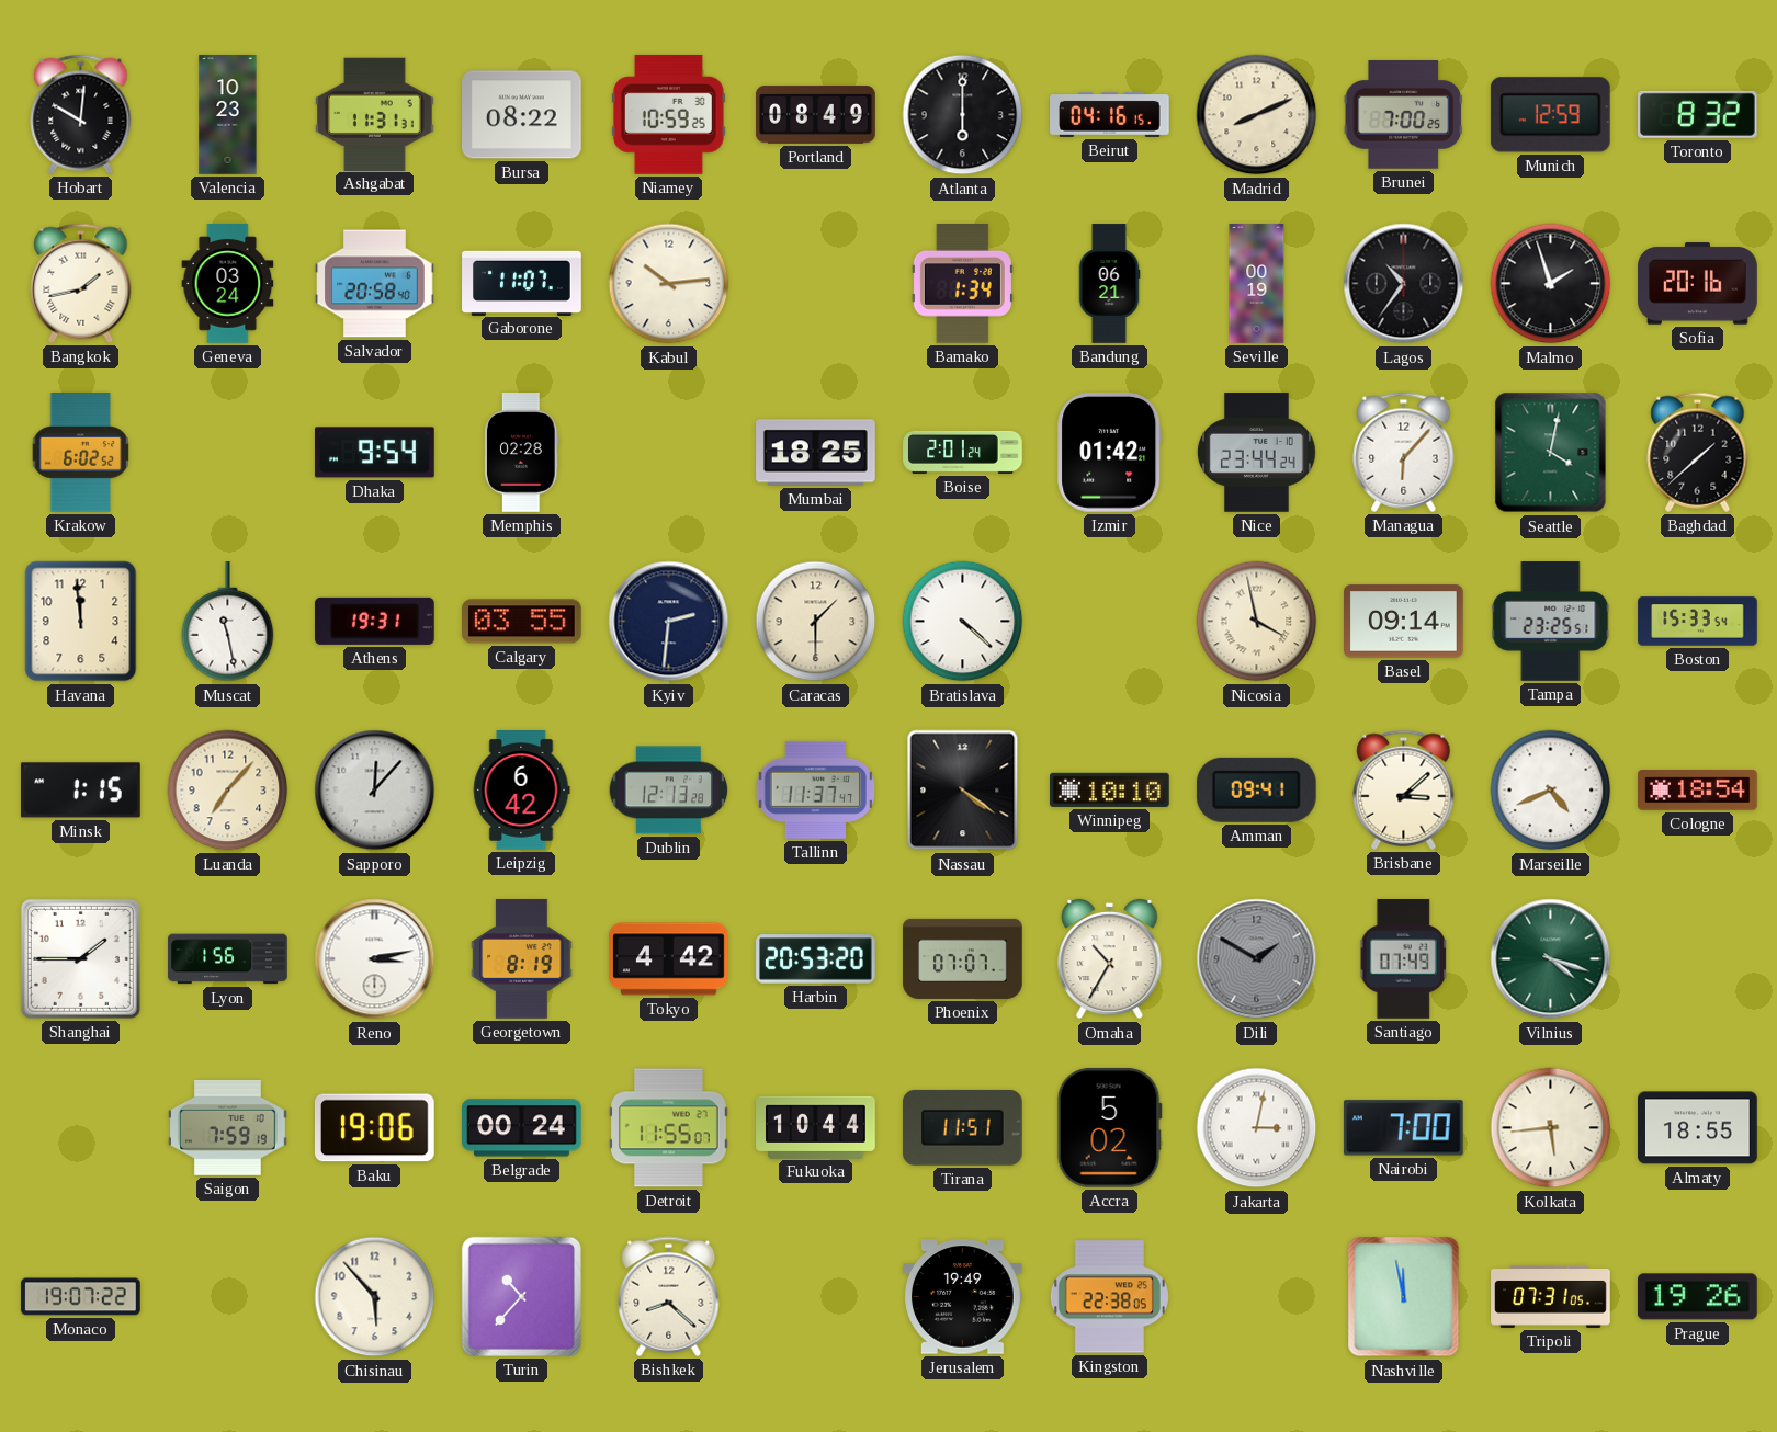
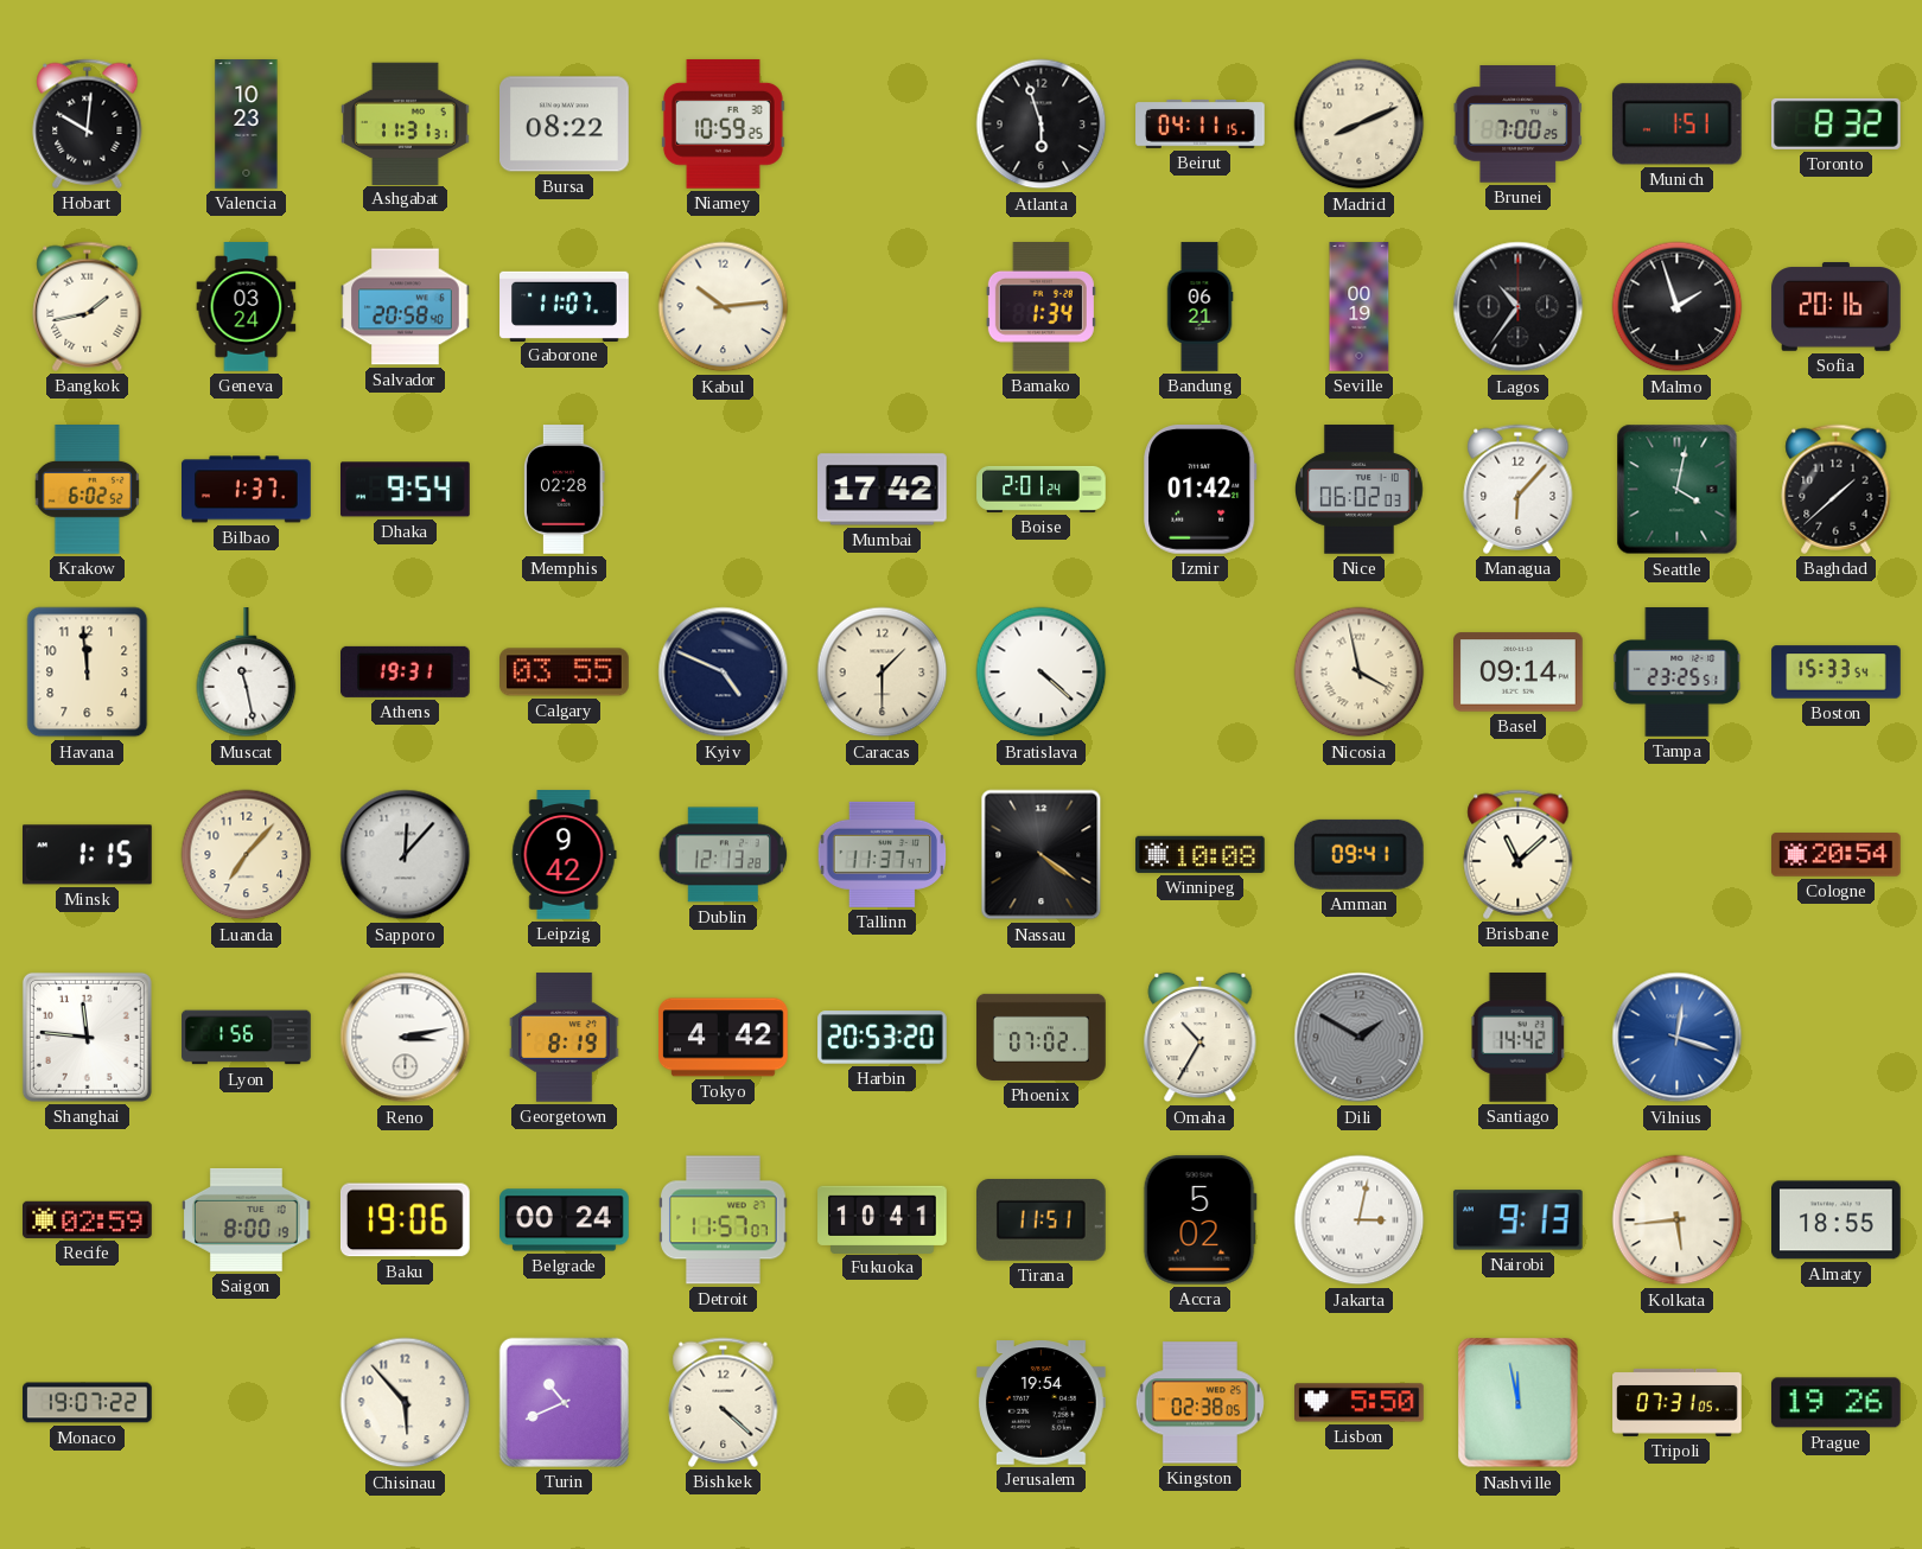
Portland: 08:49 -> none (816, 115)
Atlanta: 6:00 -> 5:57 (1042, 125)
Beirut: 04:16 -> 04:11 (1201, 125)
Munich: 12:59 -> 1:51 (1676, 125)
Bilbao: none -> 1:37 (247, 490)
Mumbai: 18:25 -> 17:42 (883, 490)
Nice: 23:44 -> 06:02 (1360, 490)
Kyiv: 2:31 -> 4:49 (724, 672)
Leipzig: 6:42 -> 9:42 (564, 855)
Winnipeg: 10:10 -> 10:08 (1201, 854)
Brisbane: 3:08 -> 11:08 (1519, 854)
Marseille: 4:41 -> none (1551, 791)
Cologne: 18:54 -> 20:54 (1837, 855)
Shanghai: 1:45 -> 11:46 (87, 1037)
Phoenix: 07:07 -> 07:02 (1042, 1037)
Santiago: 07:49 -> 14:42 (1519, 1038)
Vilnius: 4:18 -> 12:18 (1678, 1038)
Vilnius dial: green -> blue (1678, 1038)
Recife: none -> 02:59 (88, 1219)
Saigon: 7:59 -> 8:00 (247, 1219)
Detroit: 11:55 -> 11:57 (724, 1220)
Fukuoka: 10:44 -> 10:41 (883, 1219)
Nairobi: 7:00 -> 9:13 (1517, 1220)
Turin: 10:37 -> 10:41 (564, 1402)
Bishkek: 8:22 -> 4:22 (724, 1402)
Jerusalem: 19:49 -> 19:54 (1042, 1403)
Kingston: 22:38 -> 02:38 (1199, 1403)
Lisbon: none -> 5:50 (1360, 1403)
